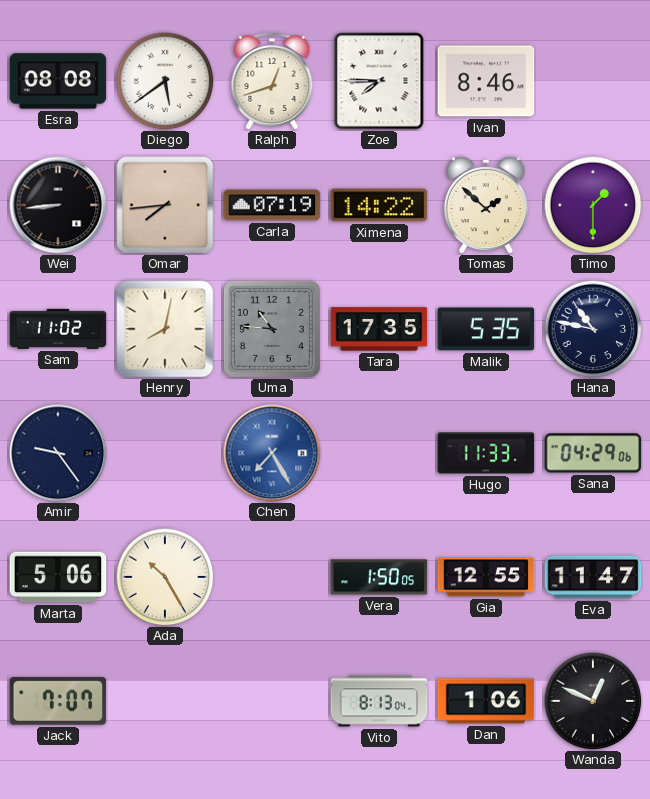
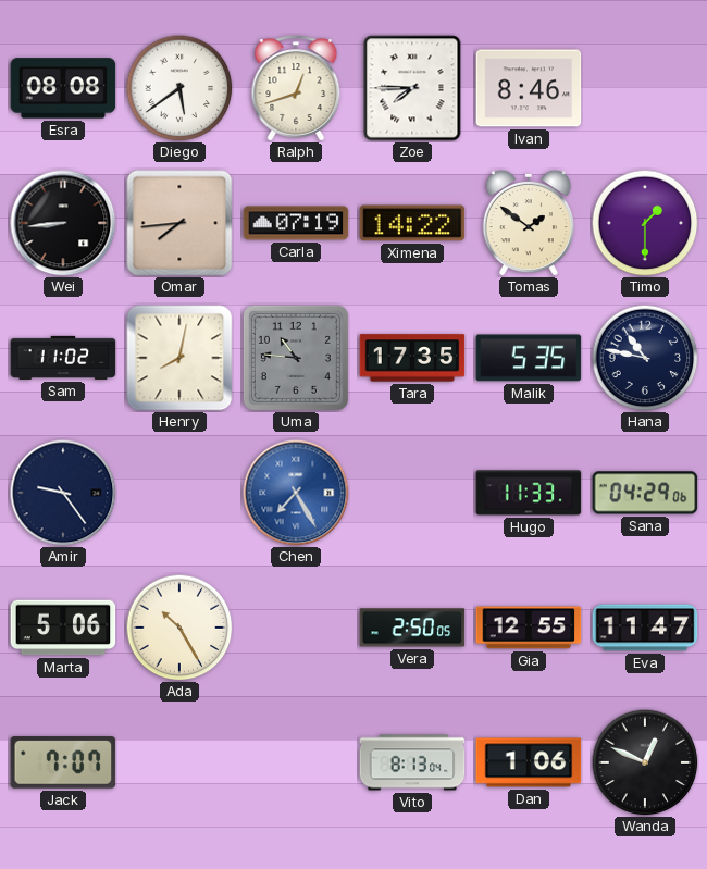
Tomas: 1:52 -> 1:51 (529, 223)
Vera: 1:50 -> 2:50 (412, 628)
